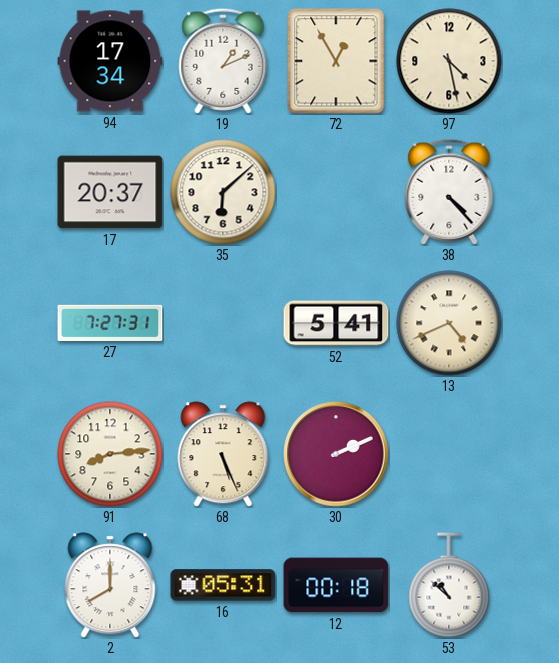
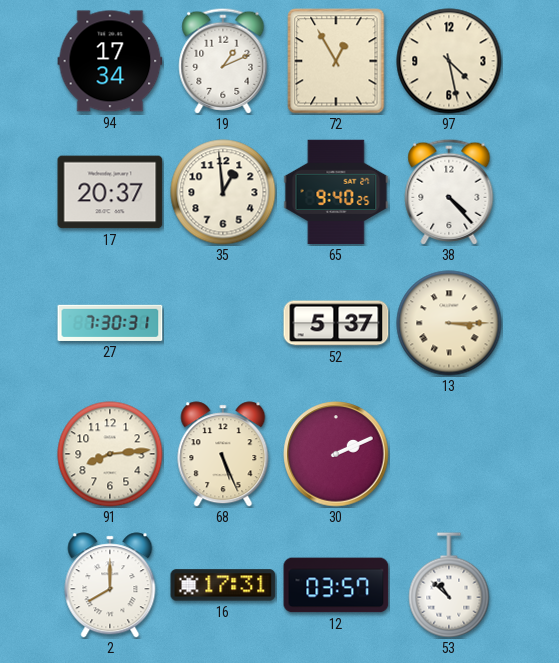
35: 6:08 -> 12:59 (223, 192)
65: none -> 9:40 (336, 192)
27: 7:27 -> 7:30 (110, 323)
52: 5:41 -> 5:37 (336, 323)
13: 4:41 -> 3:15 (449, 323)
16: 05:31 -> 17:31 (223, 585)
12: 00:18 -> 03:57 (336, 585)
